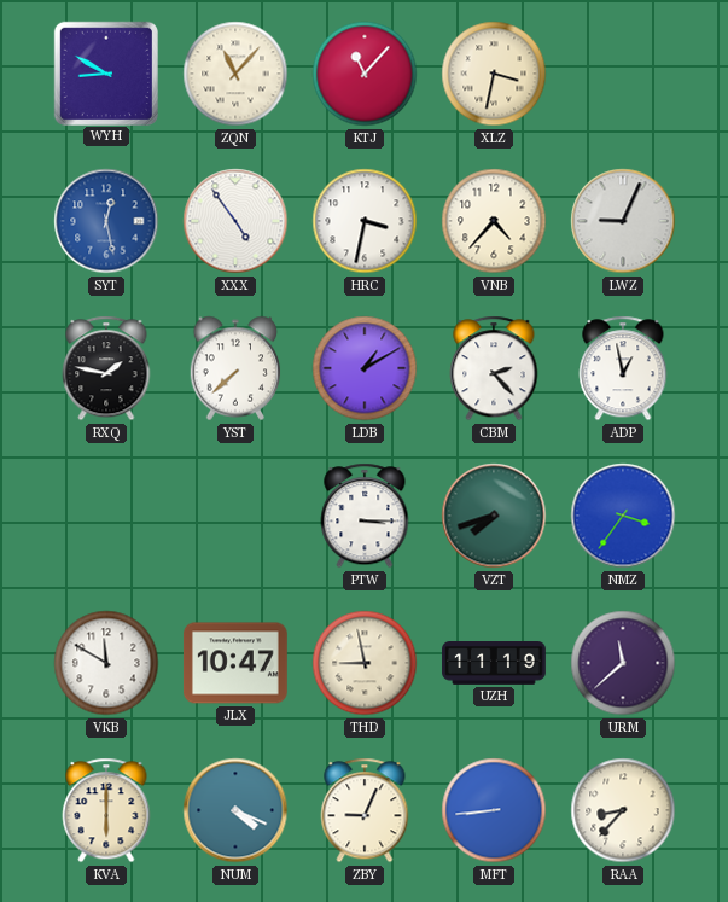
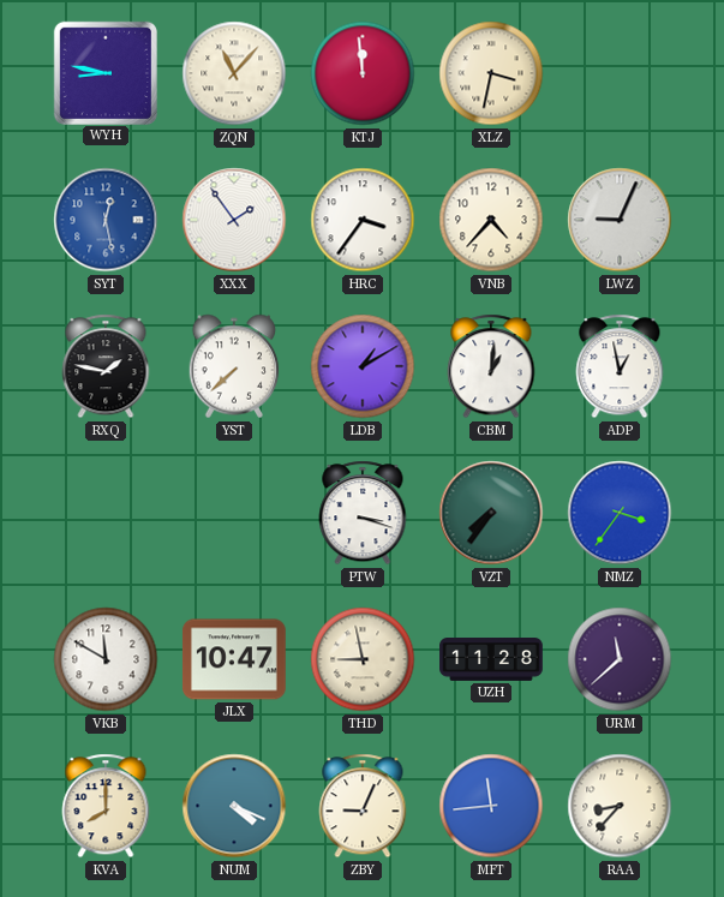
WYH: 8:50 -> 8:47 (104, 72)
KTJ: 11:07 -> 11:59 (363, 73)
XXX: 4:54 -> 1:54 (234, 220)
HRC: 3:32 -> 3:36 (363, 220)
CBM: 2:23 -> 1:01 (491, 366)
PTW: 3:15 -> 3:18 (363, 513)
VZT: 7:42 -> 7:36 (491, 513)
UZH: 11:19 -> 11:28 (491, 660)
KVA: 6:00 -> 8:00 (106, 806)
MFT: 8:44 -> 11:44 (491, 806)
